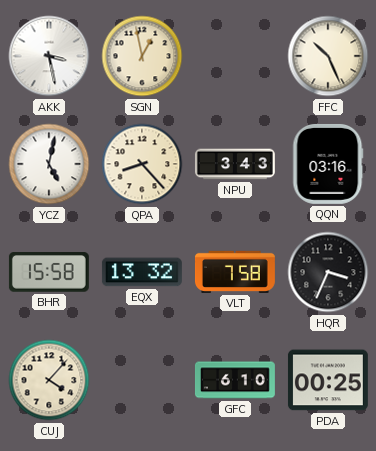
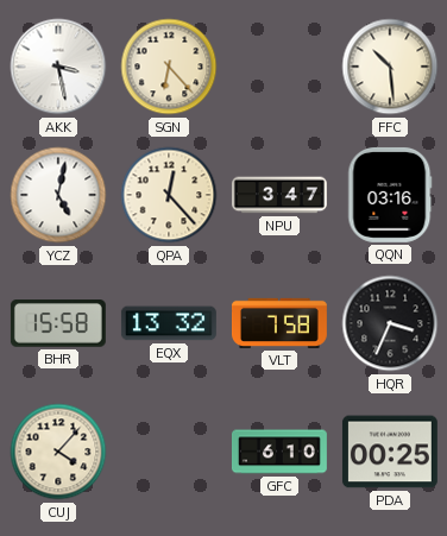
SGN: 12:58 -> 6:23 (169, 67)
FFC: 10:26 -> 10:29 (390, 67)
QPA: 8:23 -> 12:23 (169, 195)
NPU: 3:43 -> 3:47 (279, 195)
